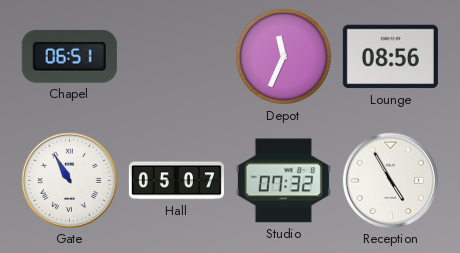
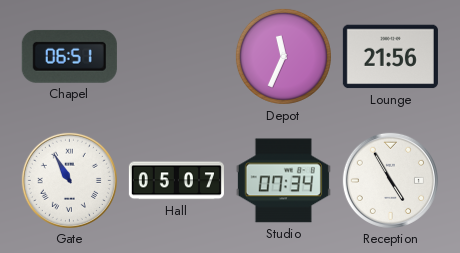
Lounge: 08:56 -> 21:56 (390, 57)
Studio: 07:32 -> 07:34 (283, 181)
